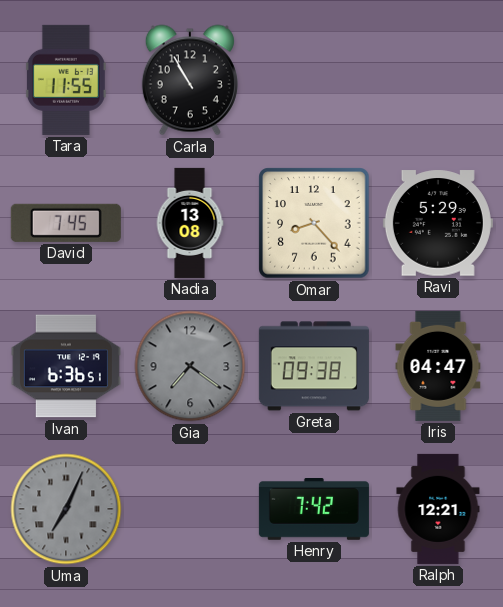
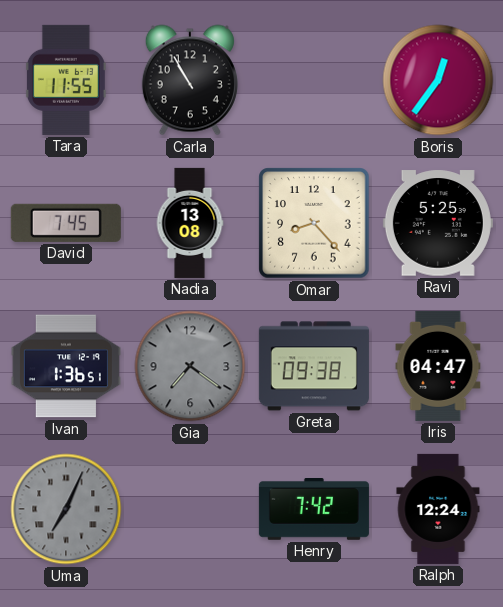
Boris: none -> 12:36 (438, 80)
Ravi: 5:29 -> 5:25 (438, 223)
Ivan: 6:36 -> 1:36 (66, 366)
Ralph: 12:21 -> 12:24 (438, 509)
